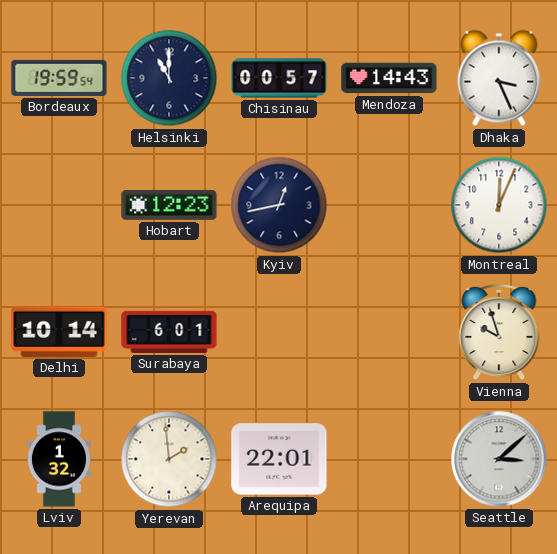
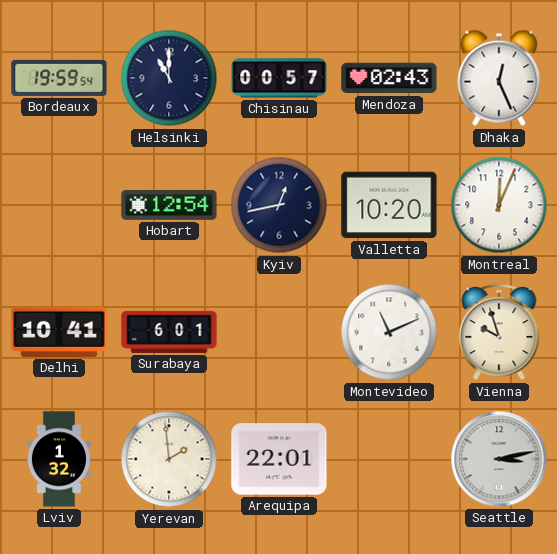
Mendoza: 14:43 -> 02:43 (389, 78)
Dhaka: 3:26 -> 12:26 (499, 78)
Hobart: 12:23 -> 12:54 (169, 206)
Valletta: none -> 10:20 (389, 205)
Delhi: 10:14 -> 10:41 (59, 332)
Montevideo: none -> 11:11 (389, 332)
Seattle: 3:08 -> 3:13 (499, 459)
